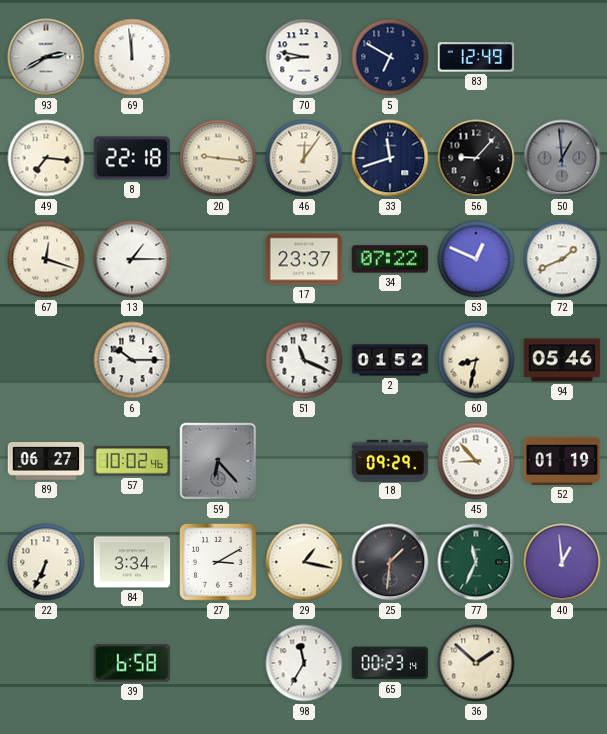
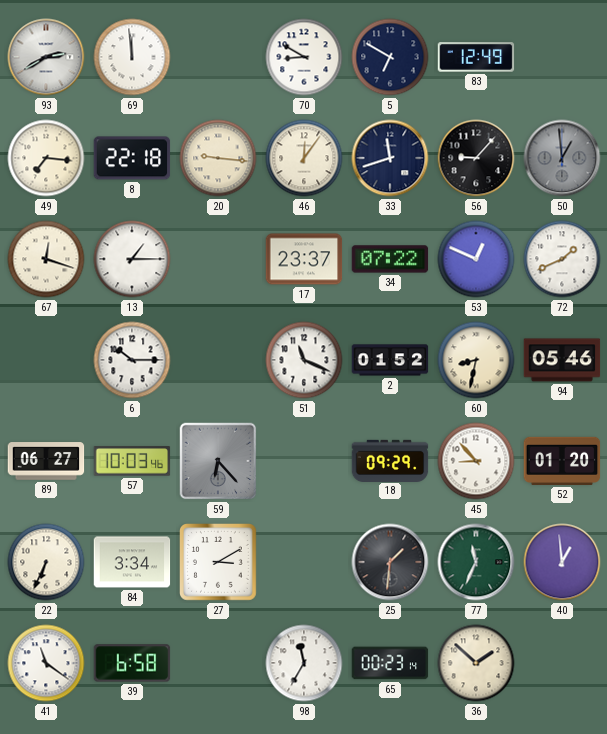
70: 8:47 -> 8:50 (304, 57)
57: 10:02 -> 10:03 (132, 461)
52: 01:19 -> 01:20 (562, 461)
29: 1:17 -> none (304, 562)
41: none -> 11:21 (46, 663)
